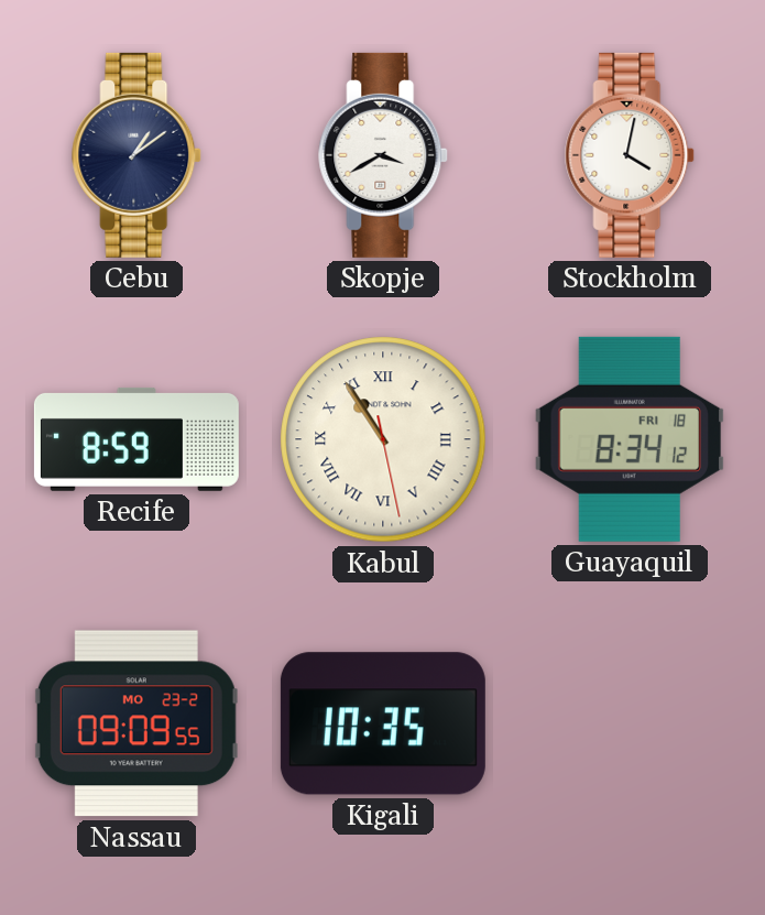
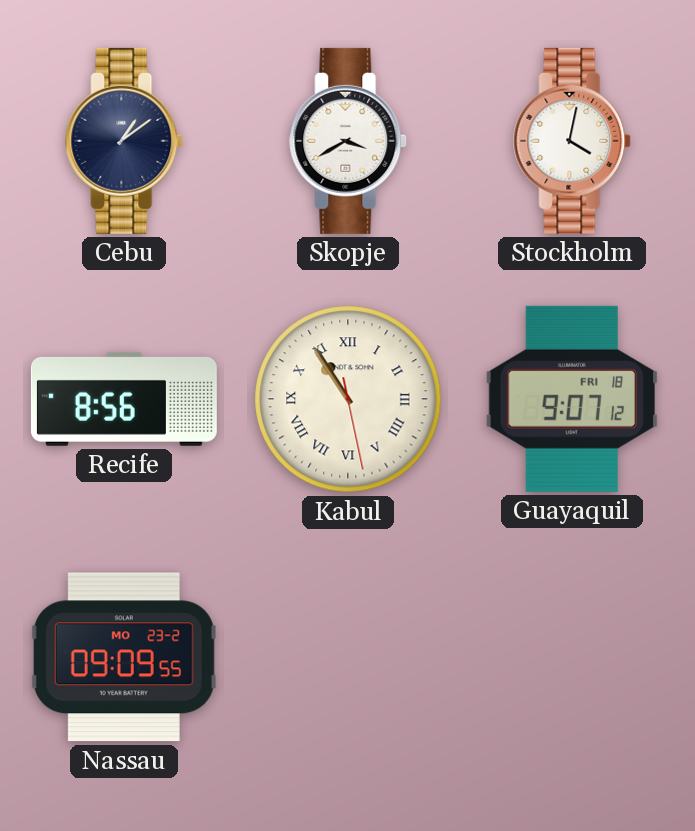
Recife: 8:59 -> 8:56 (124, 399)
Guayaquil: 8:34 -> 9:07 (572, 399)
Kigali: 10:35 -> none (383, 723)
